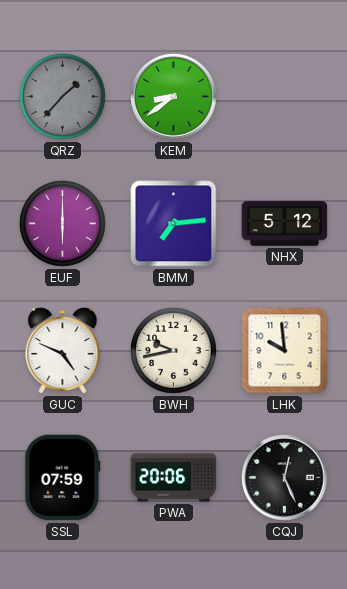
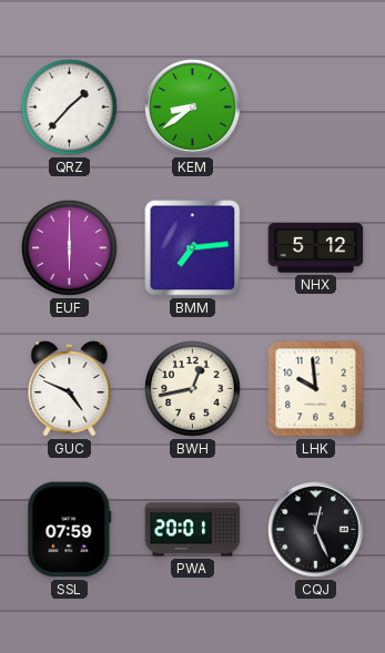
QRZ dial: grey -> white (70, 108)
BWH: 9:43 -> 12:43 (193, 389)
PWA: 20:06 -> 20:01 (193, 530)
